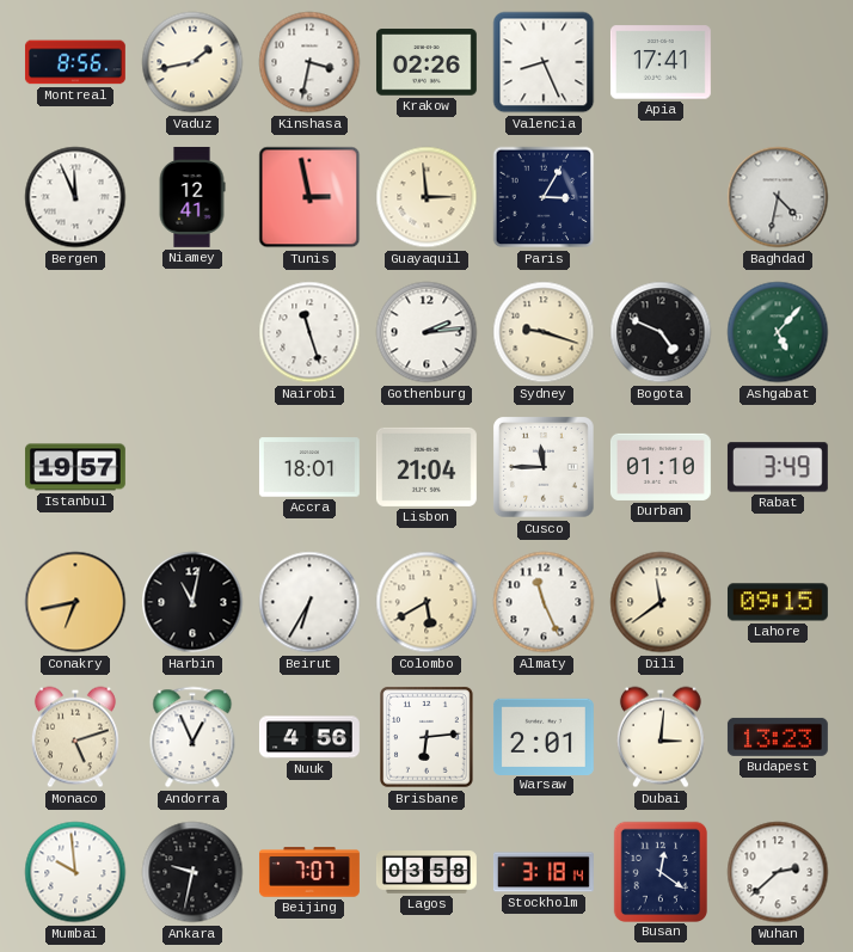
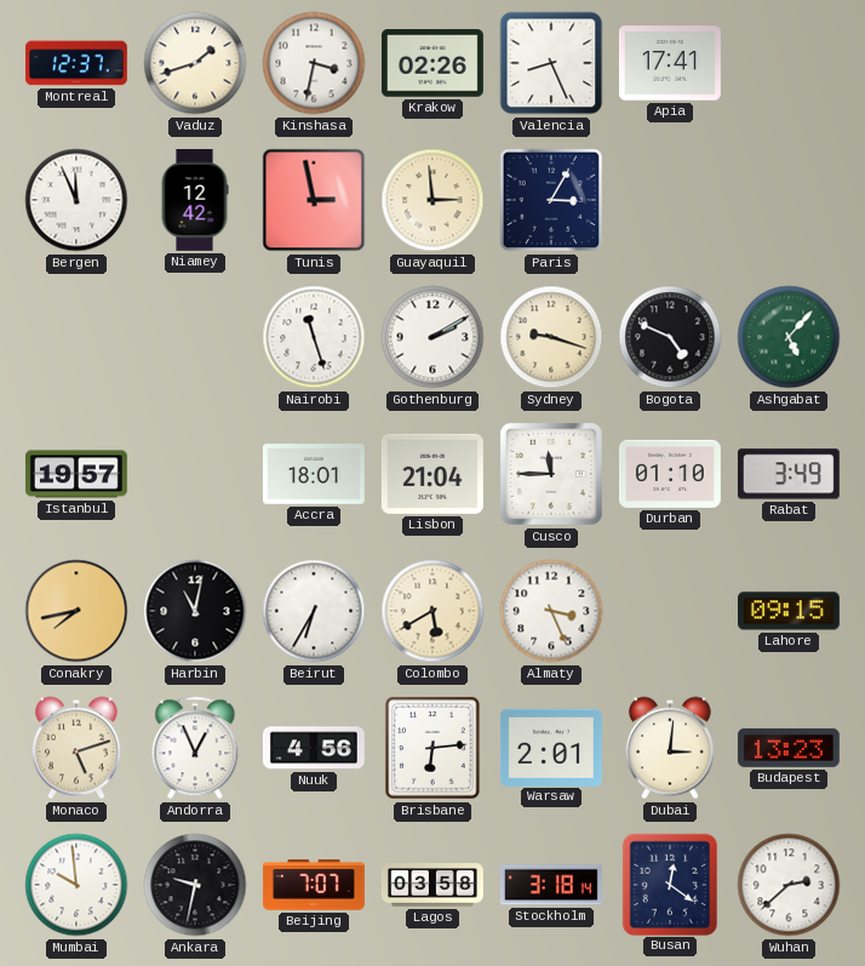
Montreal: 8:56 -> 12:37 (76, 63)
Vaduz: 1:43 -> 1:42 (195, 63)
Niamey: 12:41 -> 12:42 (195, 200)
Baghdad: 4:32 -> none (778, 197)
Gothenburg: 2:14 -> 2:10 (432, 337)
Conakry: 6:43 -> 7:43 (76, 611)
Almaty: 11:26 -> 3:26 (551, 611)
Dili: 11:39 -> none (661, 602)
